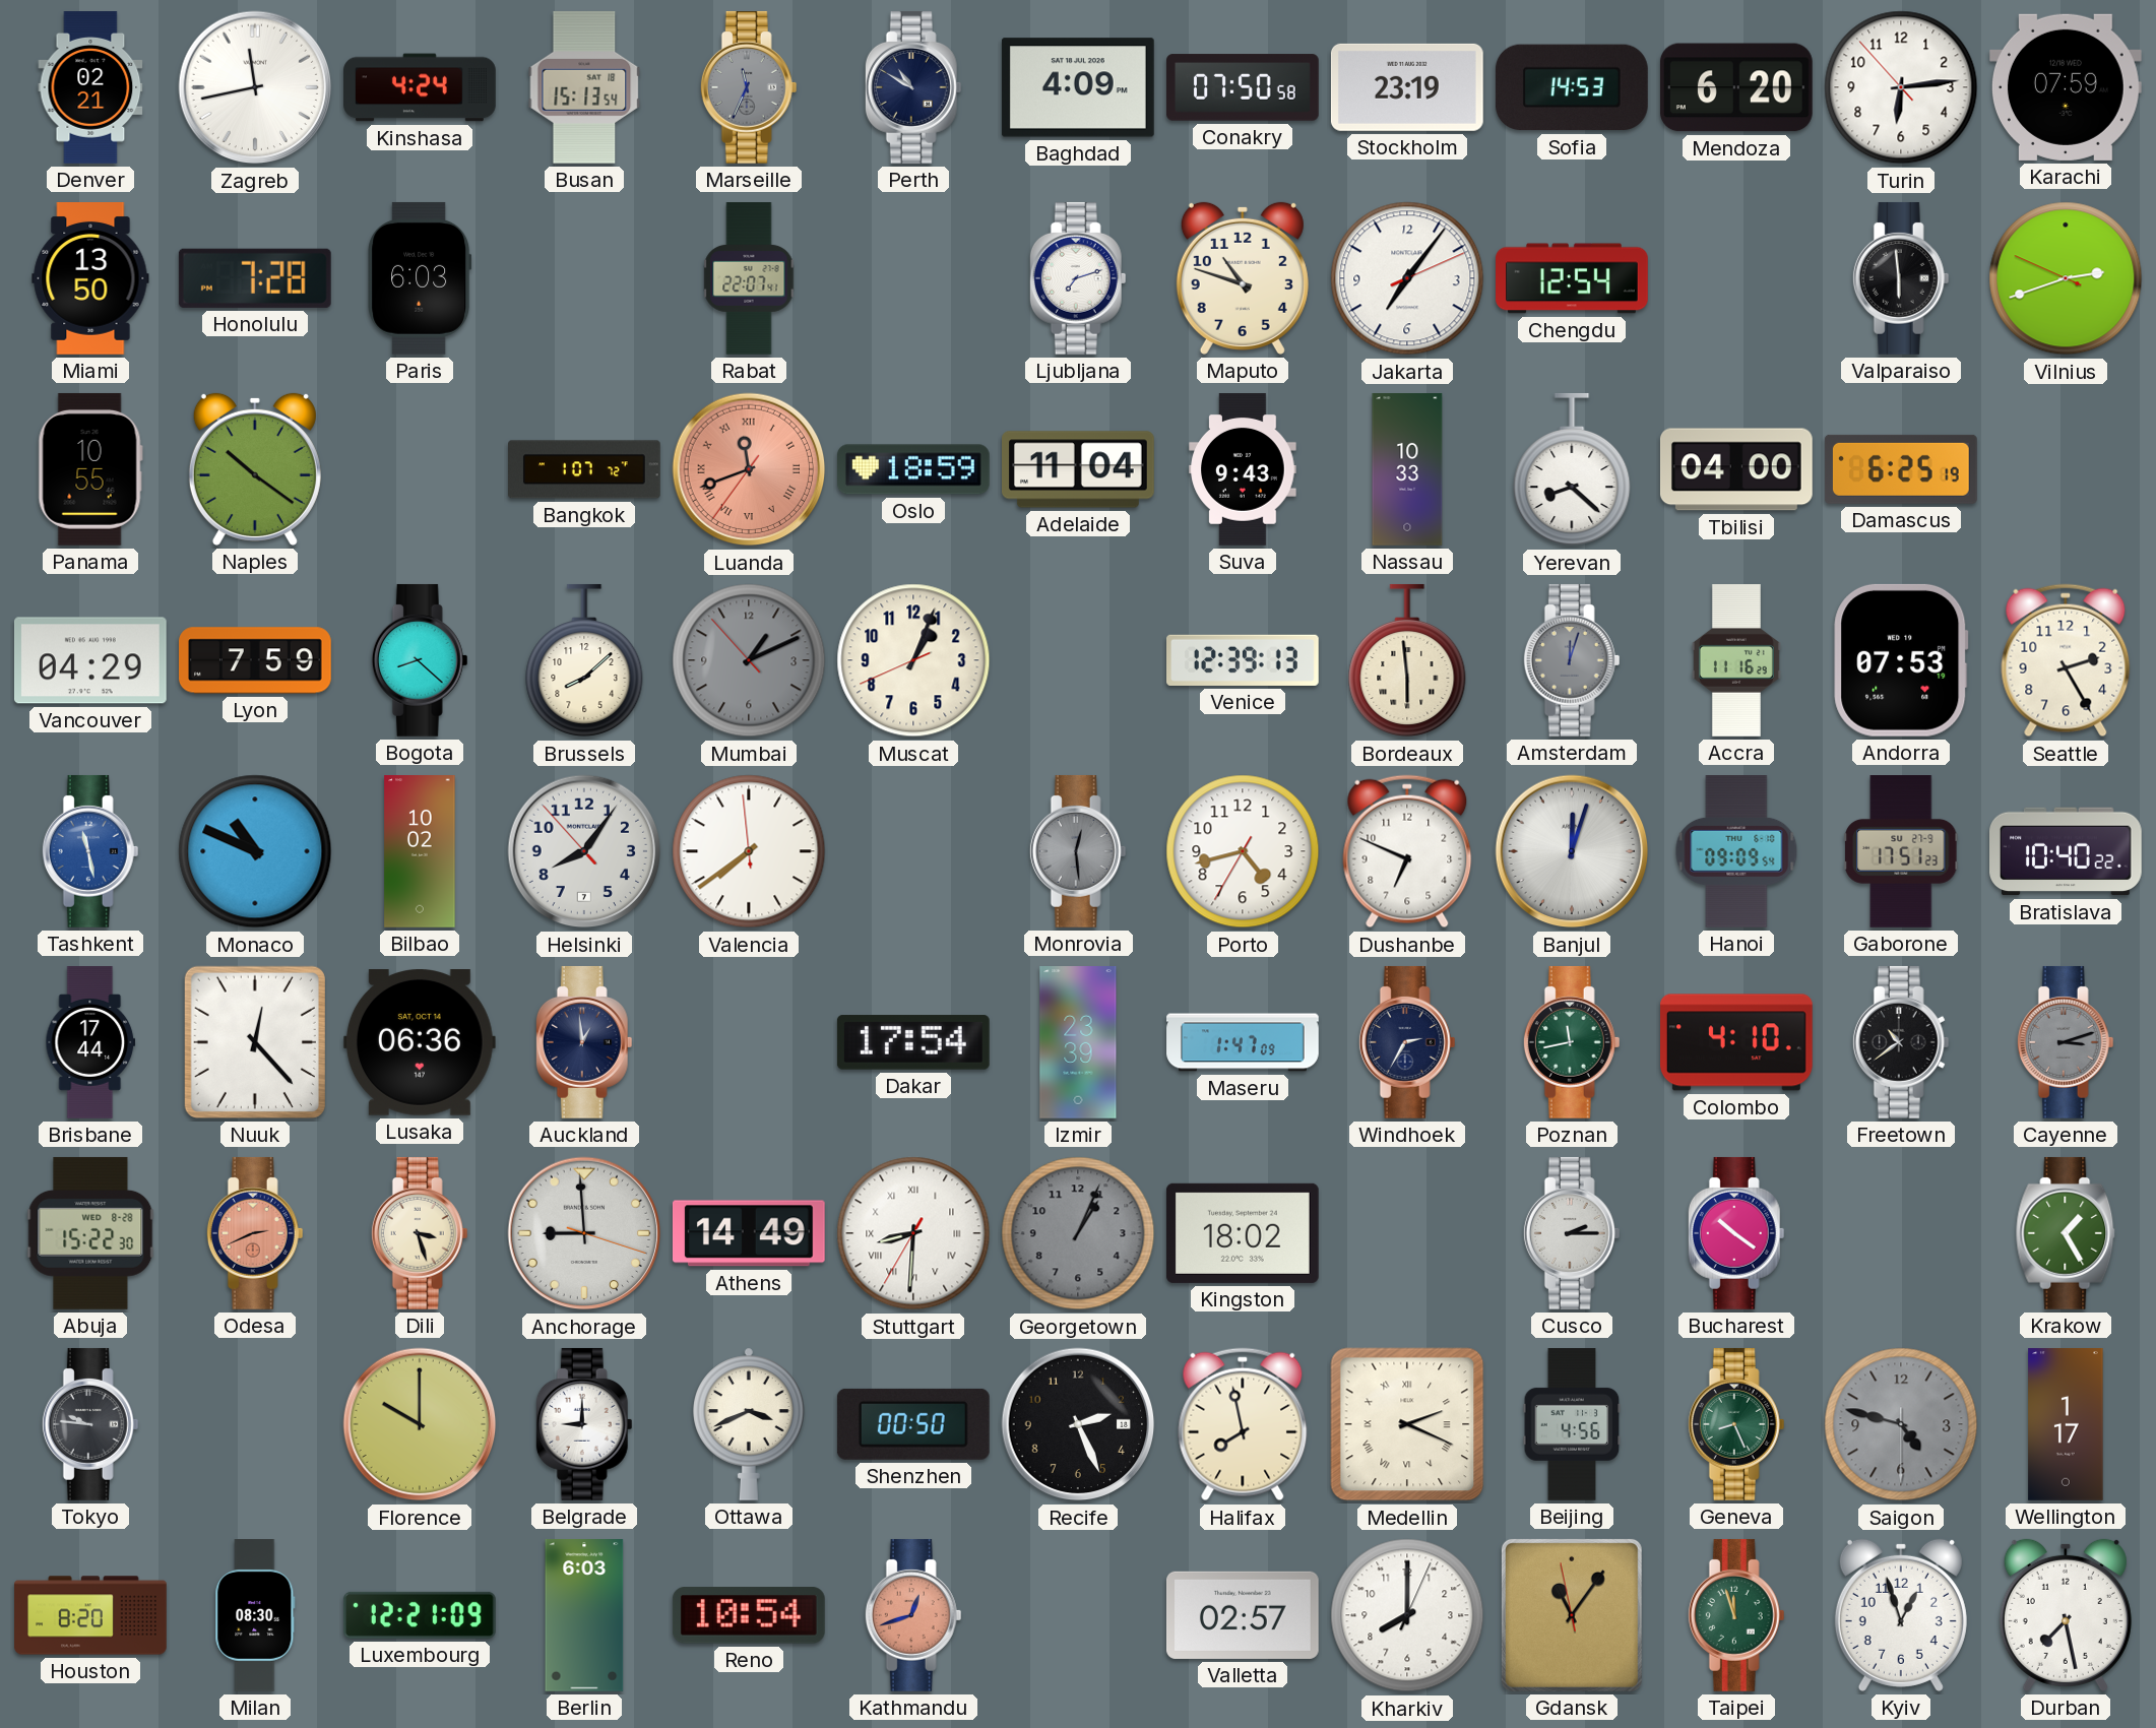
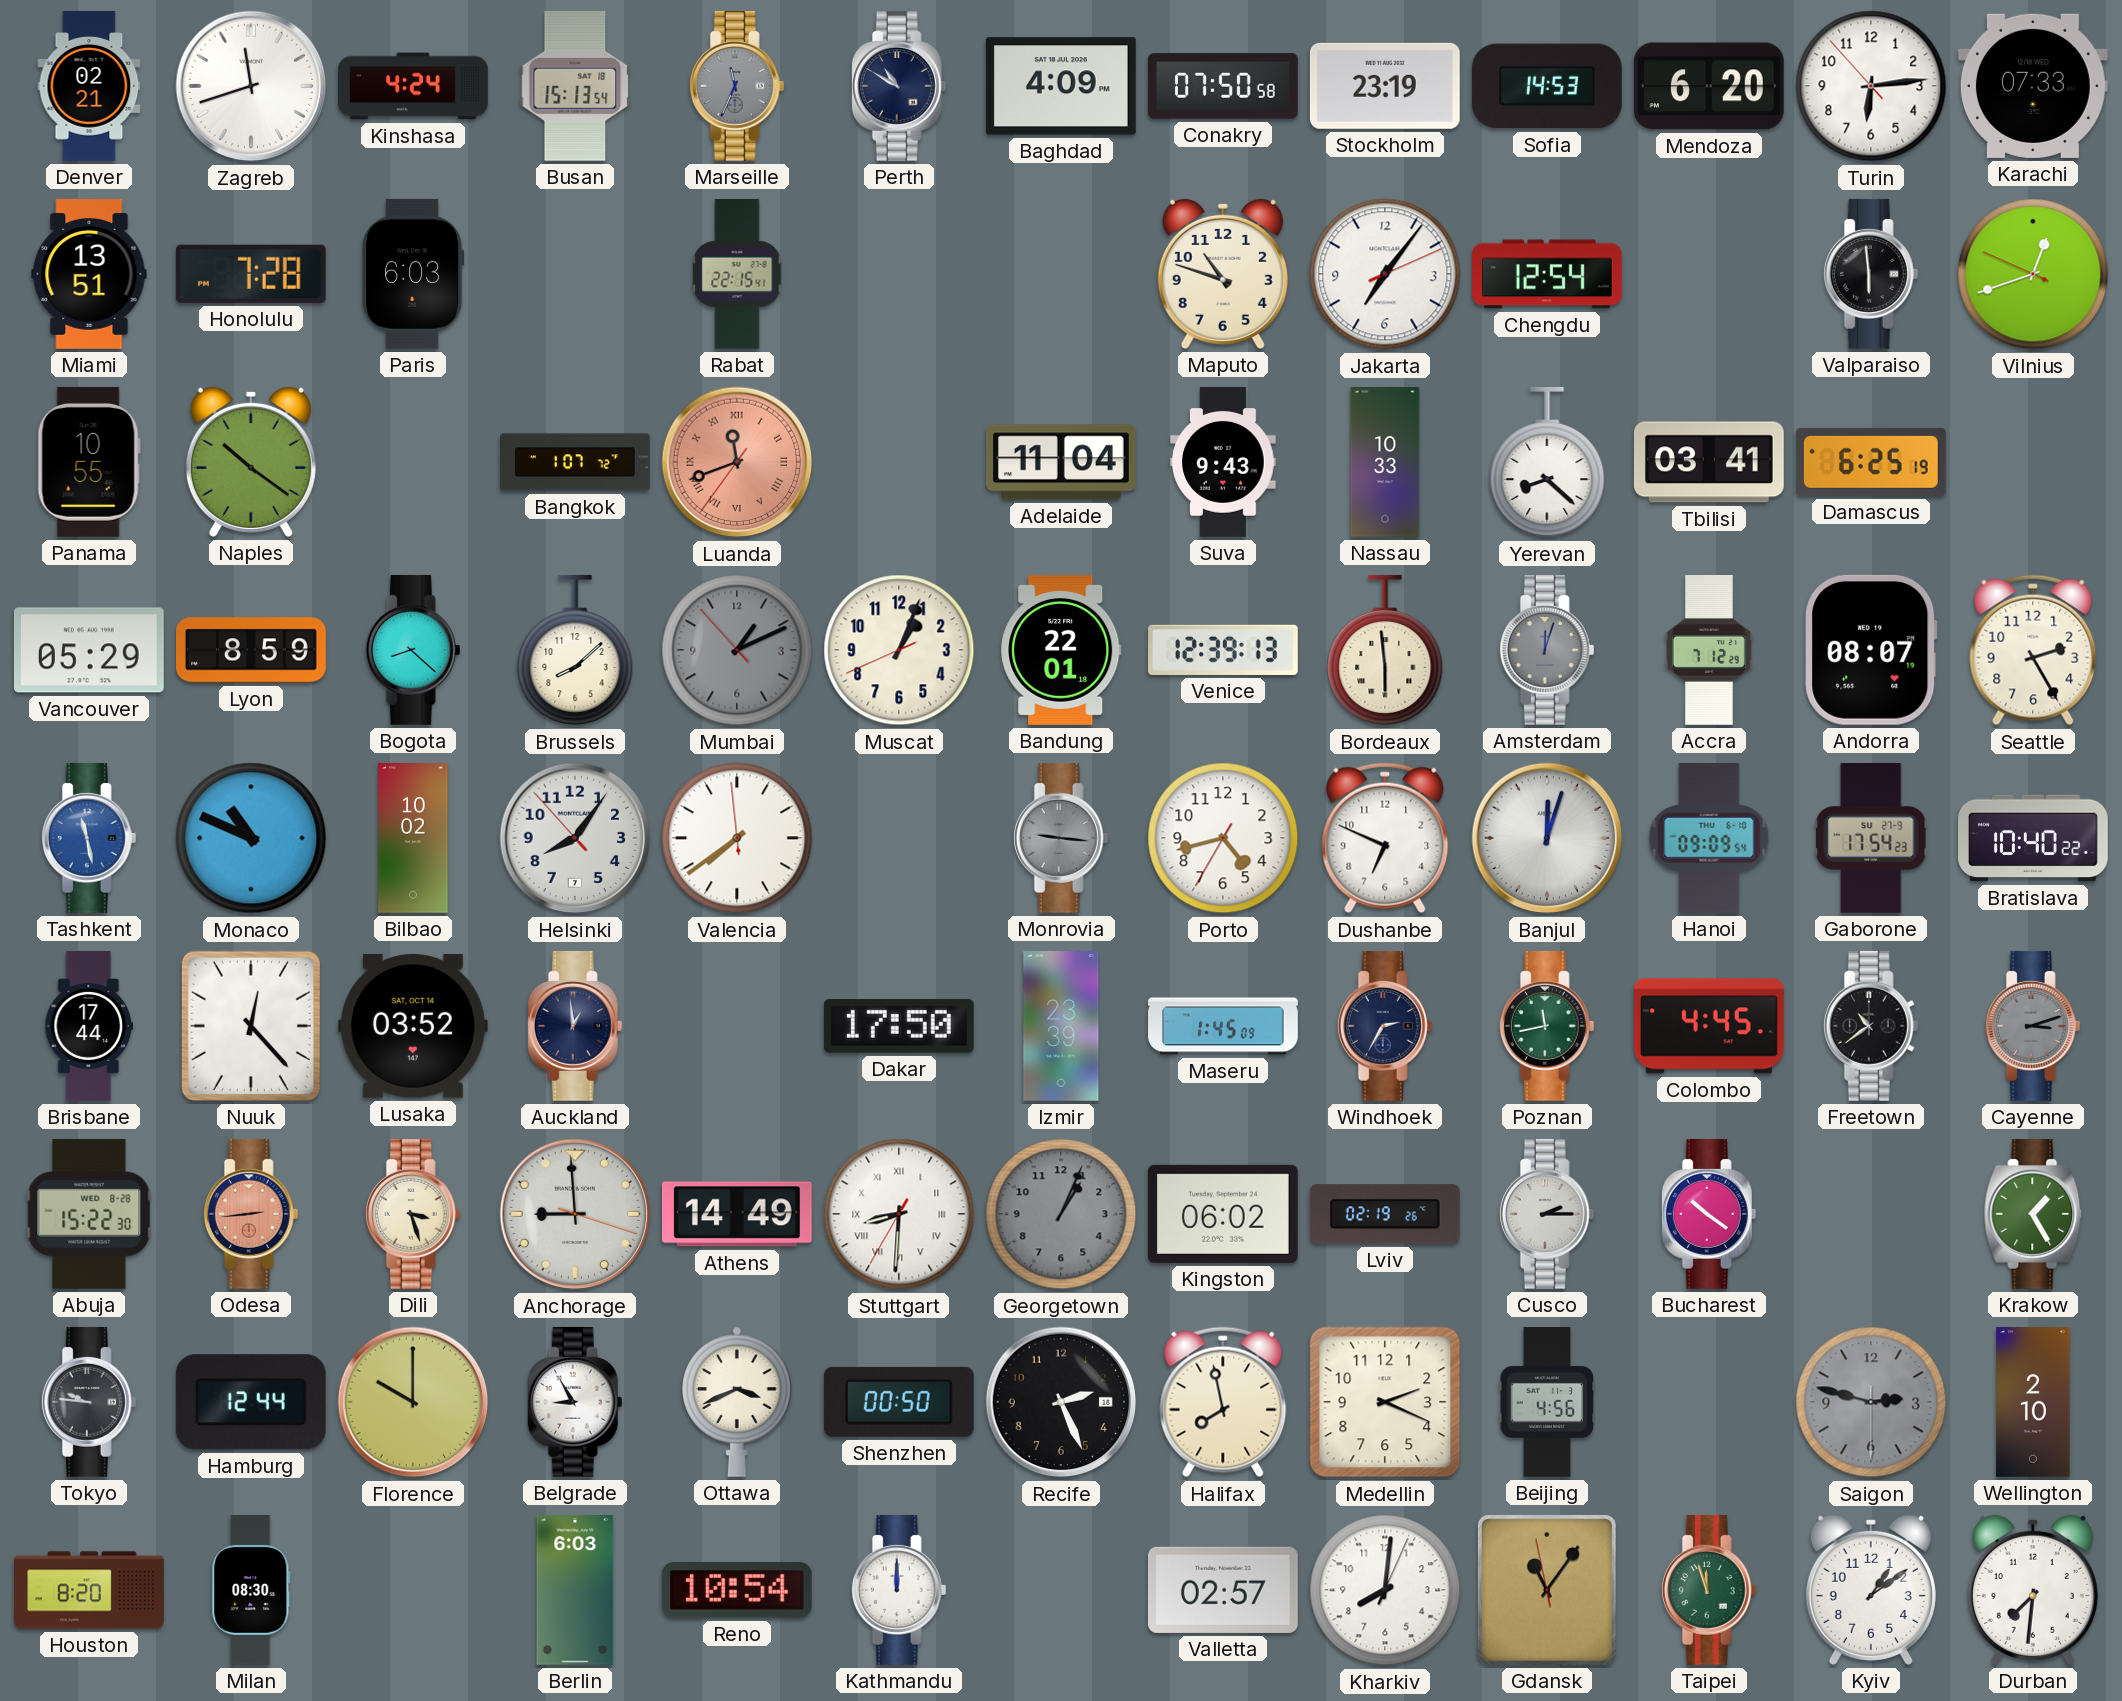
Zagreb: 11:43 -> 11:42 (251, 86)
Karachi: 07:59 -> 07:33 (2033, 86)
Miami: 13:50 -> 13:51 (89, 275)
Rabat: 22:07 -> 22:15 (737, 274)
Ljubljana: 7:12 -> none (1078, 278)
Vilnius: 2:41 -> 12:41 (2033, 274)
Oslo: 18:59 -> none (914, 469)
Tbilisi: 04:00 -> 03:41 (1709, 462)
Vancouver: 04:29 -> 05:29 (89, 650)
Lyon: 7:59 -> 8:59 (252, 650)
Bandung: none -> 22:01 (1061, 651)
Accra: 11:16 -> 7:12 (1709, 651)
Andorra: 07:53 -> 08:07 (1871, 650)
Monrovia: 12:29 -> 9:16 (1061, 838)
Gaborone: 17:51 -> 17:54 (1872, 839)
Lusaka: 06:36 -> 03:52 (413, 1027)
Dakar: 17:54 -> 17:50 (899, 1026)
Maseru: 1:47 -> 1:45 (1223, 1026)
Colombo: 4:10 -> 4:45 (1710, 1026)
Odesa: 2:41 -> 2:44 (251, 1214)
Kingston: 18:02 -> 06:02 (1223, 1214)
Lviv: none -> 02:19 (1385, 1214)
Hamburg: none -> 12:44 (251, 1402)
Belgrade: 9:00 -> 8:55 (575, 1402)
Medellin numerals: Roman -> Arabic (1385, 1402)
Geneva: 8:26 -> none (1736, 1424)
Saigon: 4:47 -> 2:47 (1871, 1402)
Wellington: 1:17 -> 2:10 (2033, 1403)
Luxembourg: 12:21 -> none (420, 1615)
Kathmandu: 12:42 -> 12:00 (899, 1590)
Kathmandu dial: salmon -> white (899, 1590)
Kharkiv: 8:00 -> 8:01 (1385, 1590)
Kyiv: 12:57 -> 1:09 (1871, 1590)
Durban: 7:28 -> 7:31 (2033, 1590)
